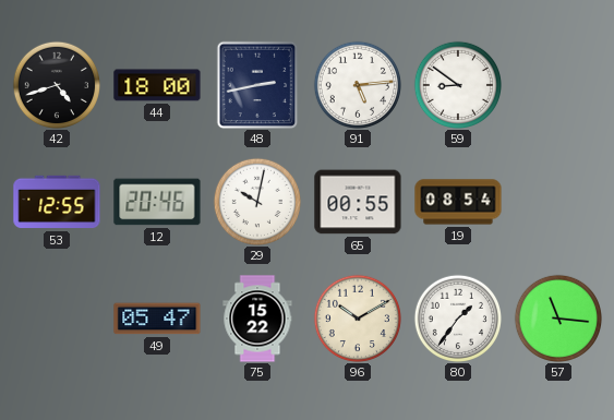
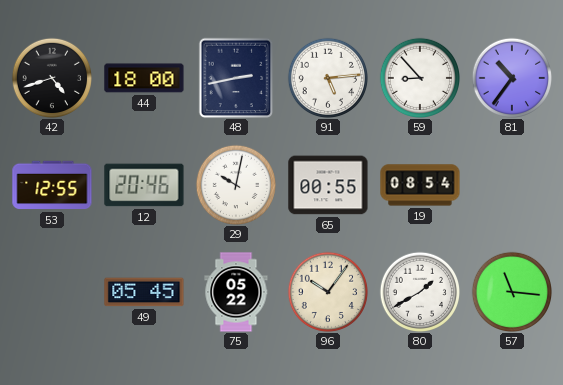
59: 8:51 -> 8:53 (419, 77)
81: none -> 10:36 (511, 77)
49: 05:47 -> 05:45 (144, 292)
75: 15:22 -> 05:22 (236, 292)
96: 10:10 -> 10:06 (327, 291)
80: 1:36 -> 1:40 (419, 291)
